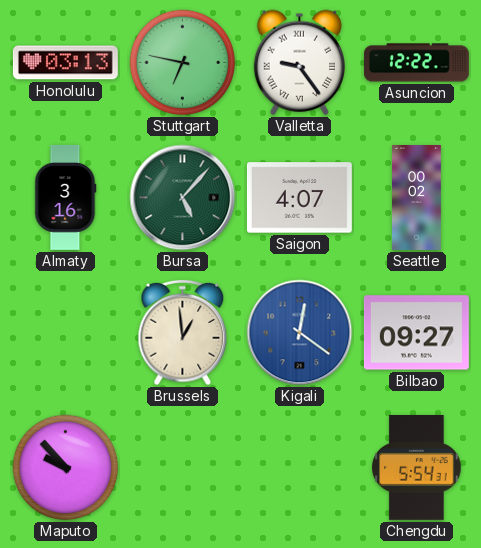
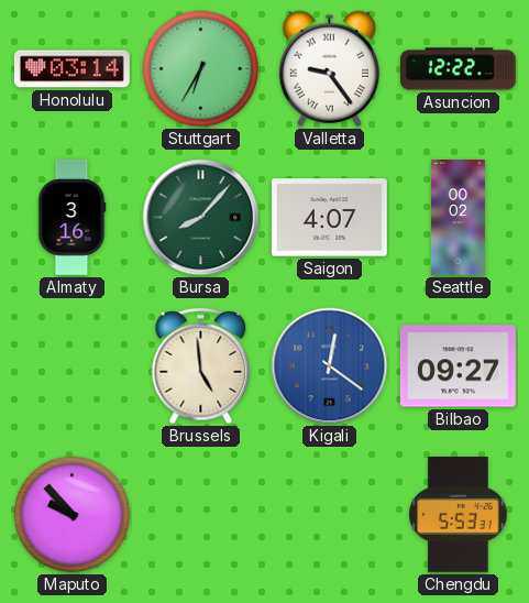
Honolulu: 03:13 -> 03:14 (71, 69)
Stuttgart: 6:47 -> 6:35 (201, 69)
Bursa: 5:07 -> 8:07 (201, 218)
Brussels: 12:59 -> 4:59 (201, 366)
Chengdu: 5:54 -> 5:53 (459, 514)
